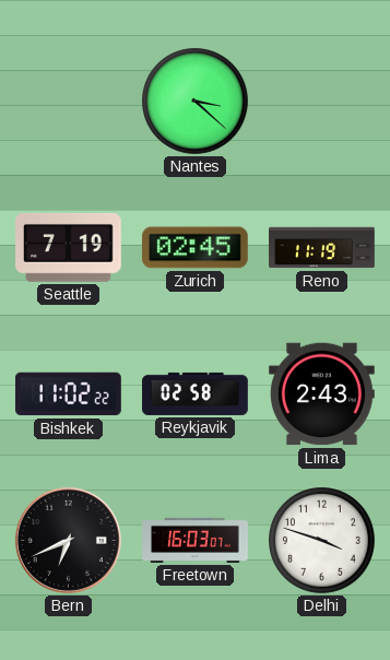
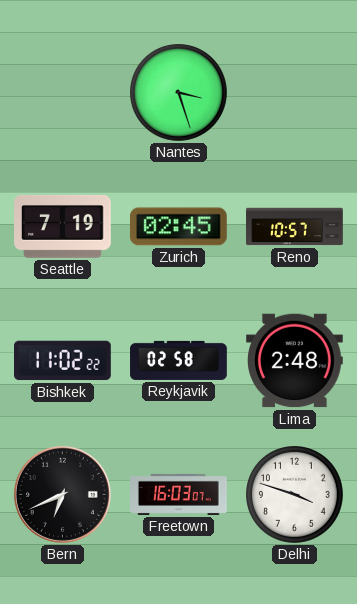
Nantes: 3:22 -> 3:27 (179, 93)
Reno: 11:19 -> 10:57 (295, 227)
Lima: 2:43 -> 2:48 (295, 361)
